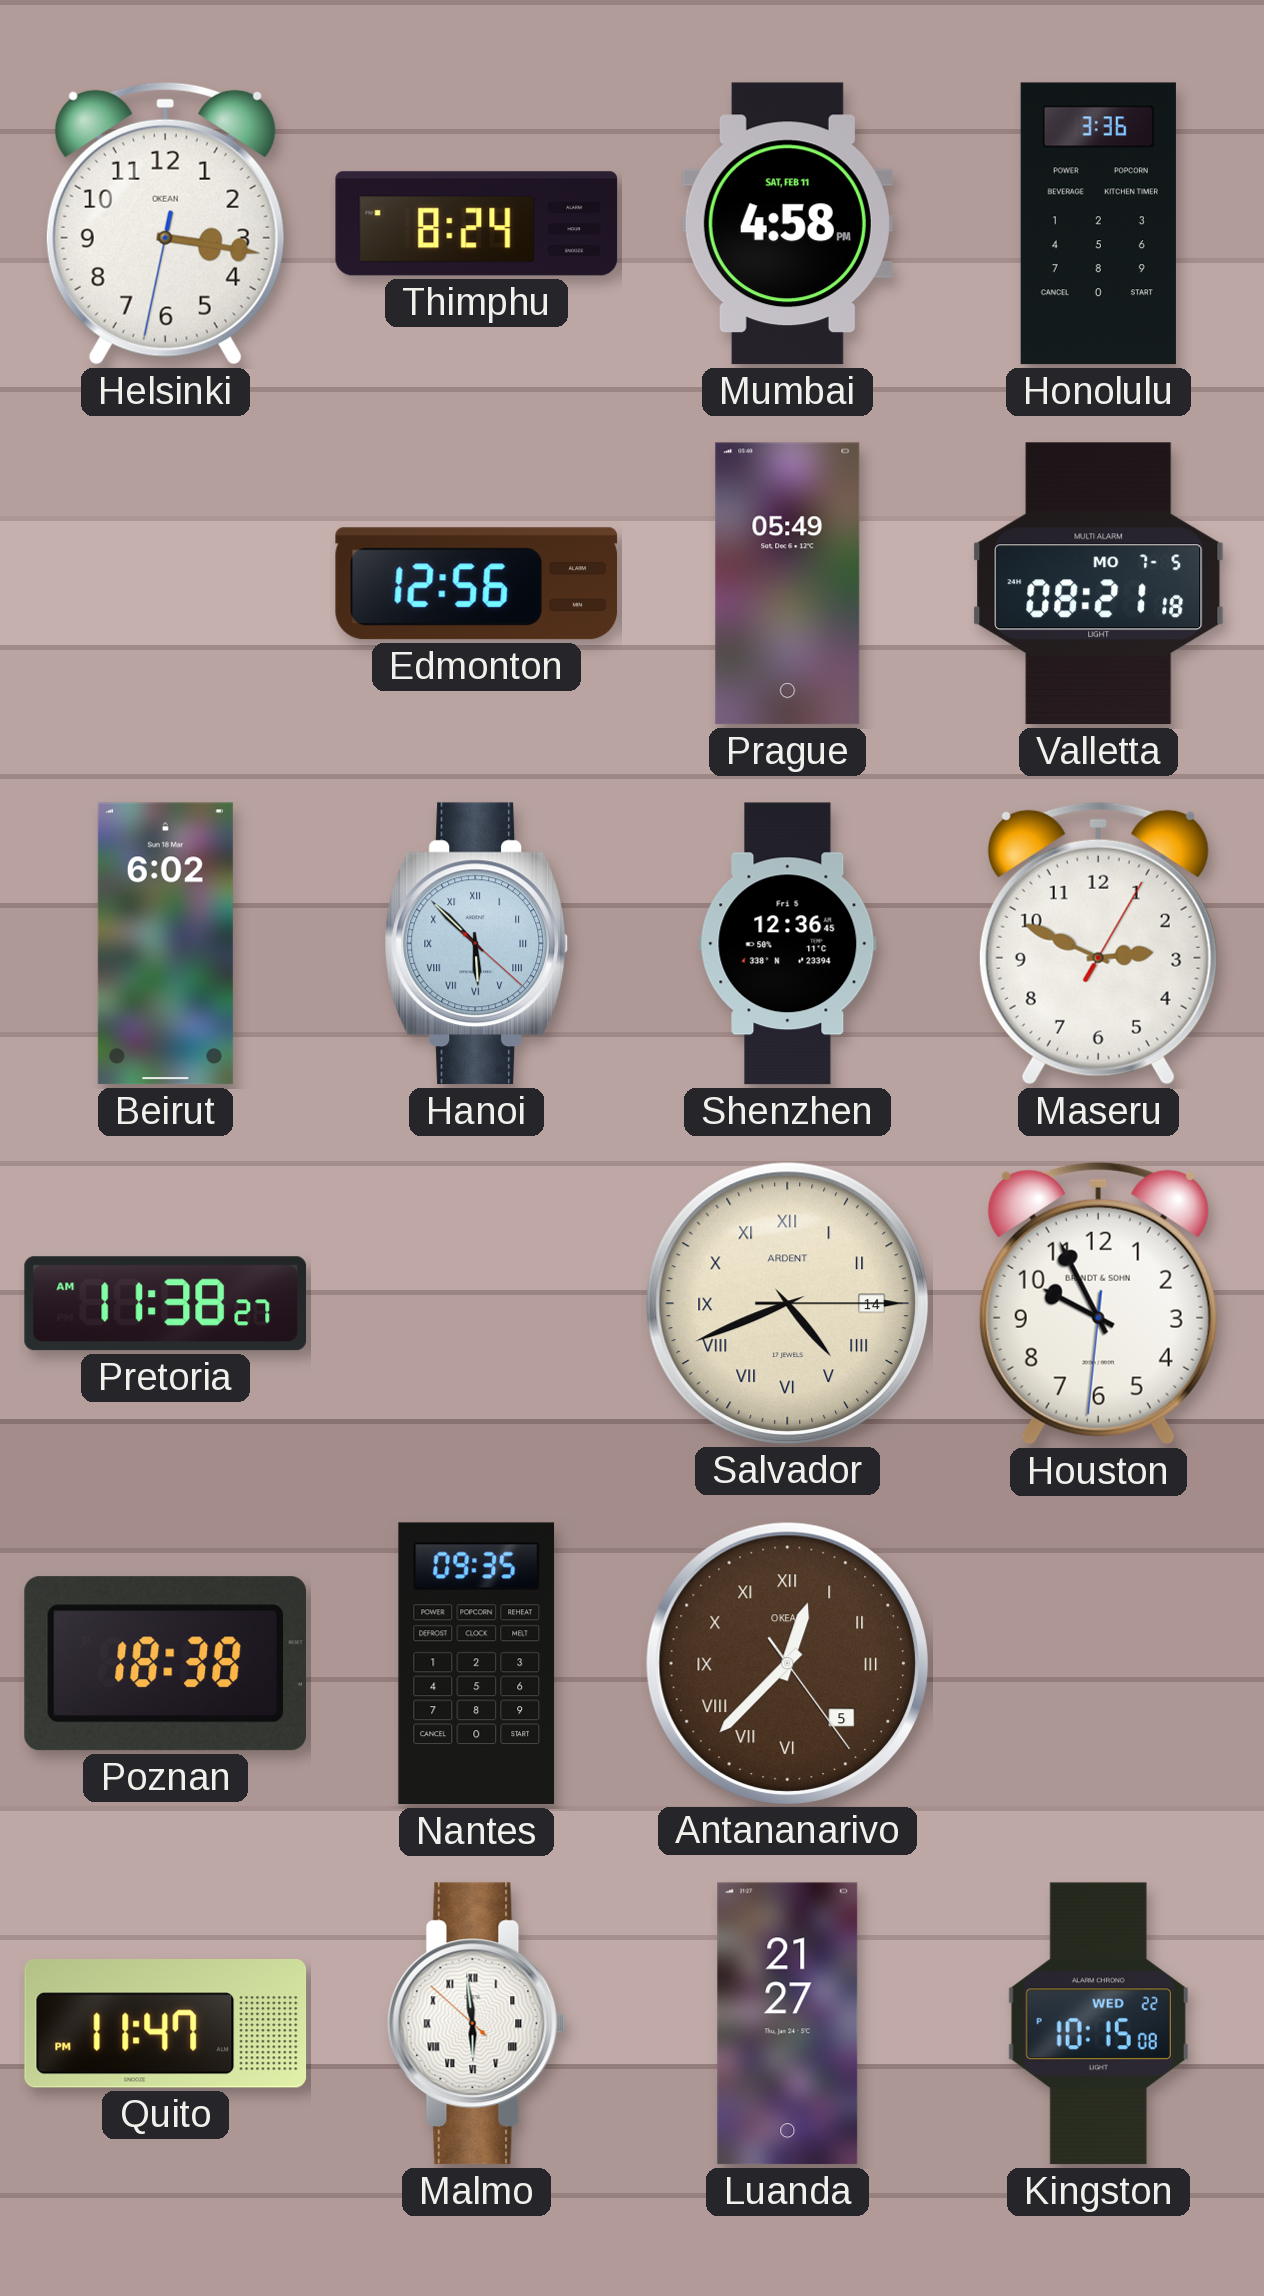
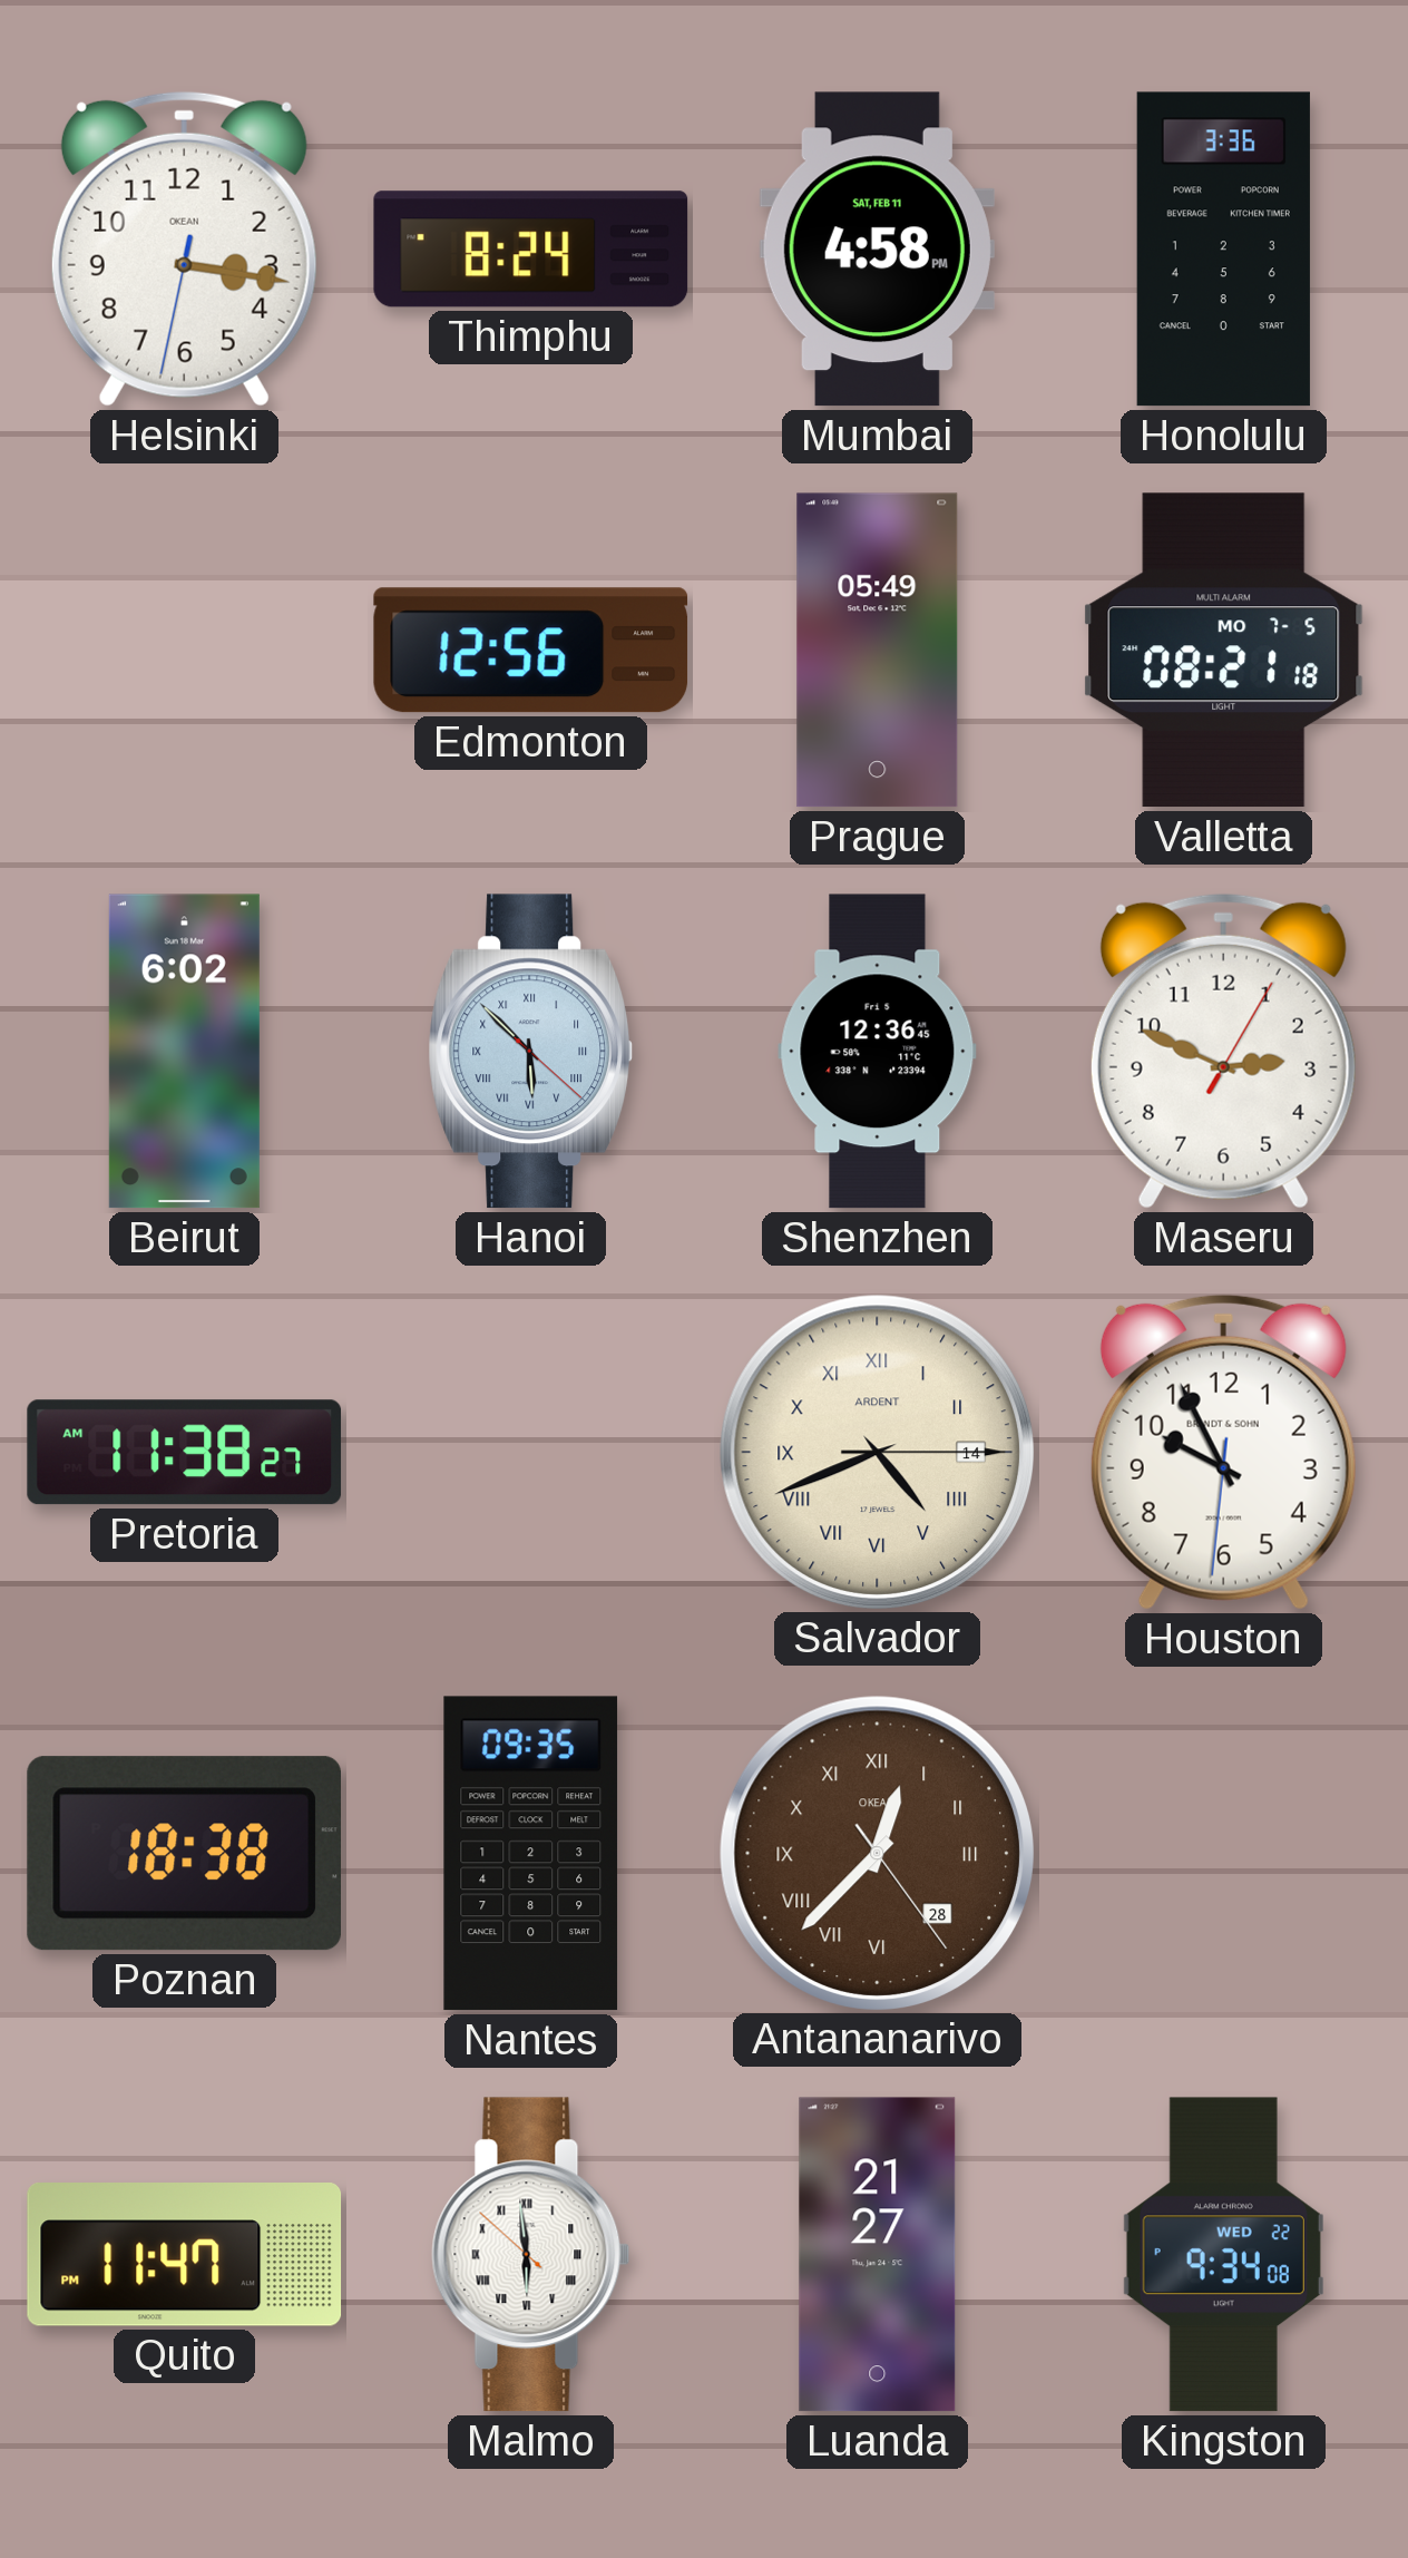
Antananarivo date: 5 -> 28 (877, 1853)
Kingston: 10:15 -> 9:34 (1223, 2255)
